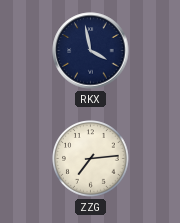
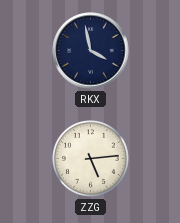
ZZG: 7:14 -> 5:14 (91, 159)
